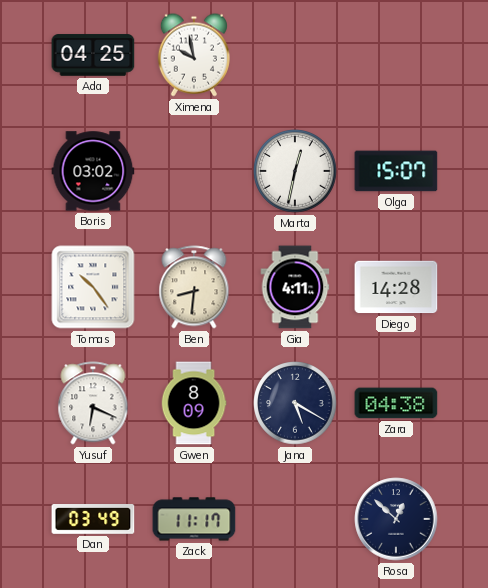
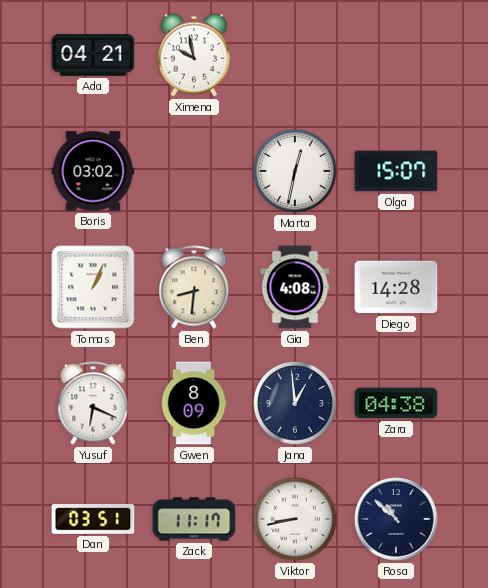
Ada: 04:25 -> 04:21 (93, 55)
Tomas: 10:24 -> 1:04 (93, 287)
Gia: 4:11 -> 4:08 (295, 287)
Jana: 5:20 -> 12:59 (295, 403)
Dan: 03:49 -> 03:51 (93, 520)
Viktor: none -> 8:43 (295, 519)
Rosa: 12:52 -> 10:52 (396, 519)
